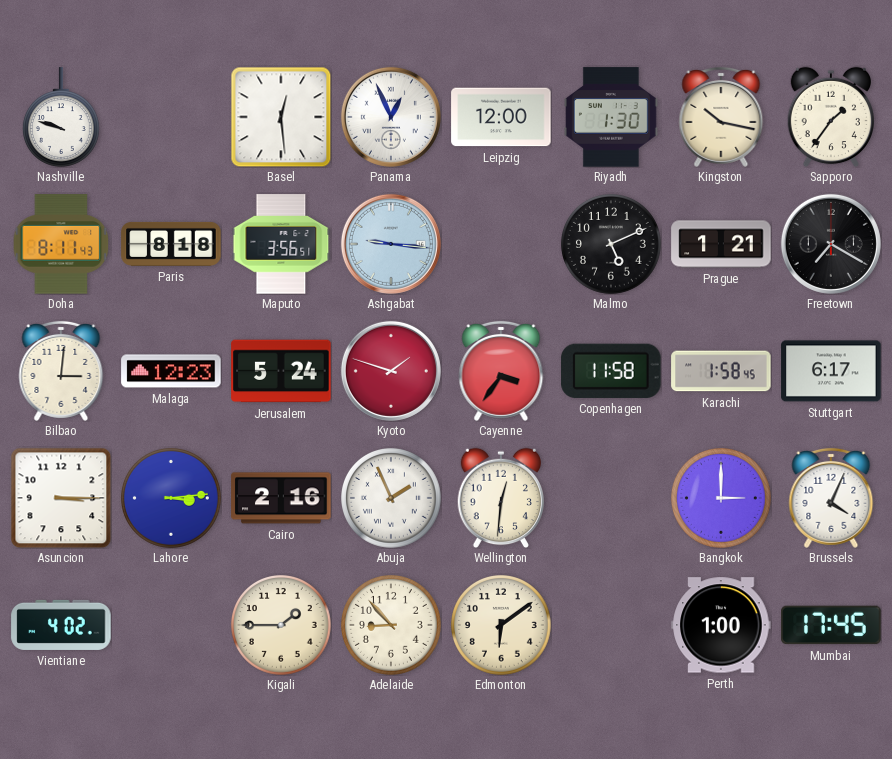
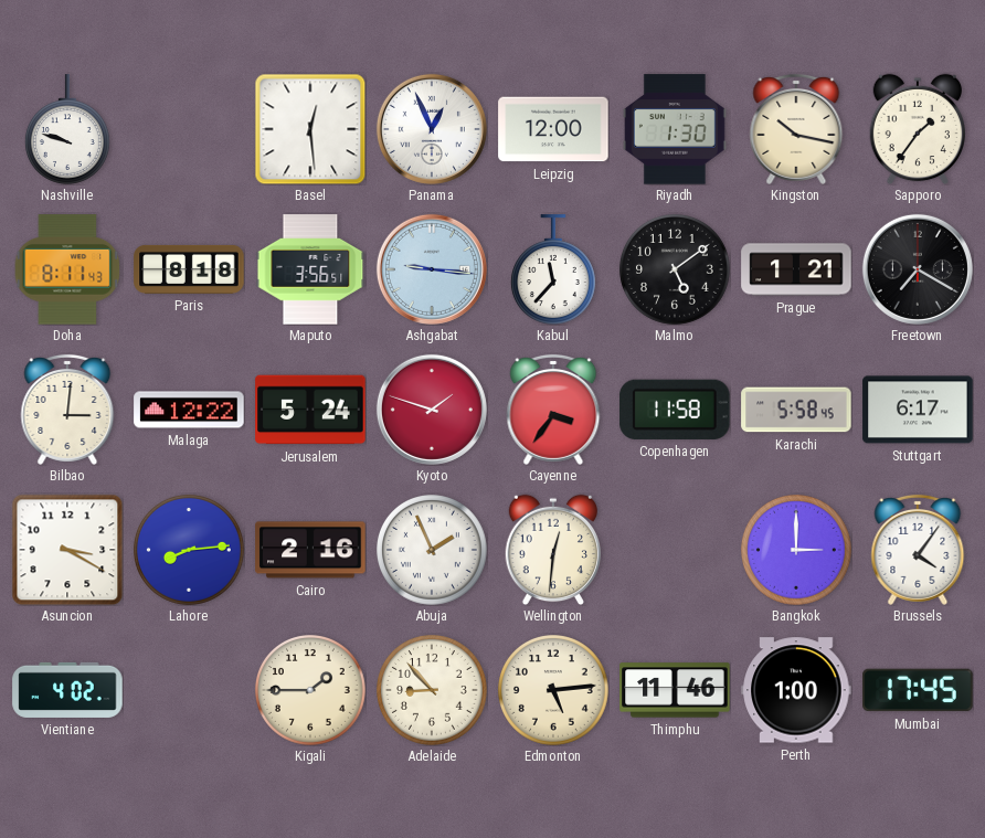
Kabul: none -> 11:37 (553, 269)
Malmo: 5:11 -> 5:09 (676, 271)
Malaga: 12:23 -> 12:22 (189, 410)
Karachi: 1:58 -> 5:58 (796, 410)
Asuncion: 3:15 -> 3:20 (67, 550)
Lahore: 3:14 -> 8:14 (190, 551)
Brussels: 4:04 -> 4:06 (918, 550)
Edmonton: 6:09 -> 5:14 (554, 691)
Thimphu: none -> 11:46 (675, 690)
